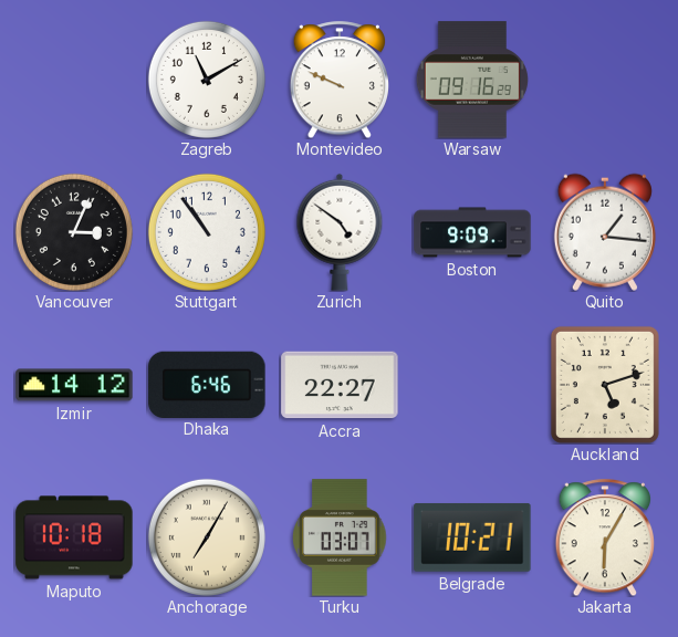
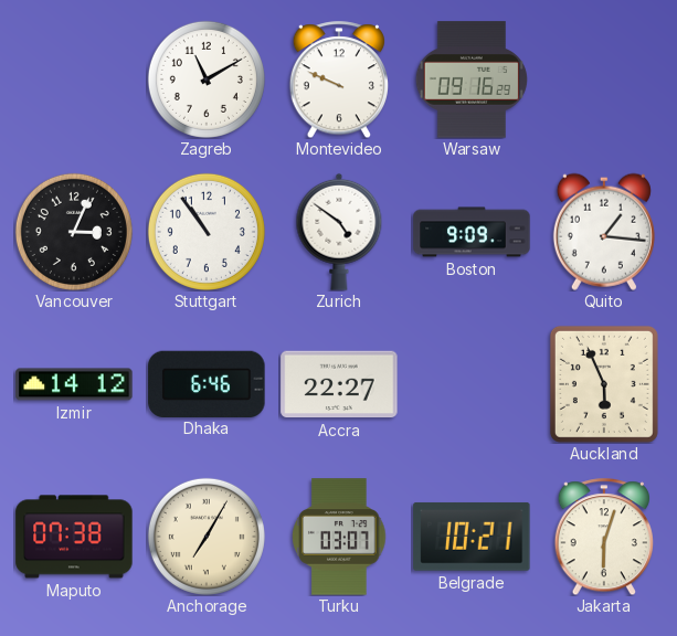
Auckland: 5:12 -> 5:56 (604, 384)
Maputo: 10:18 -> 07:38 (74, 537)
Jakarta: 6:05 -> 6:03 (603, 537)
